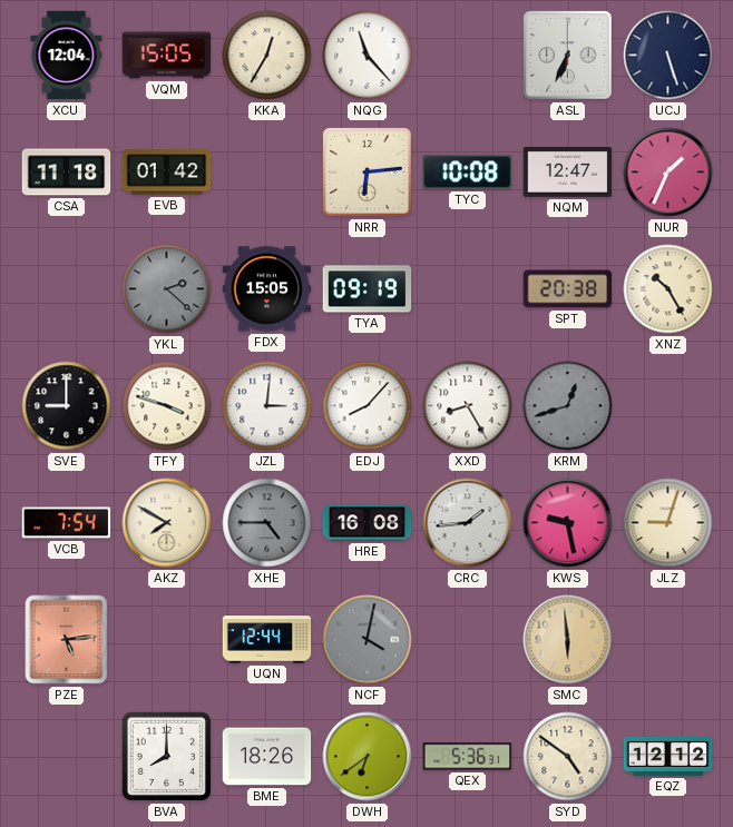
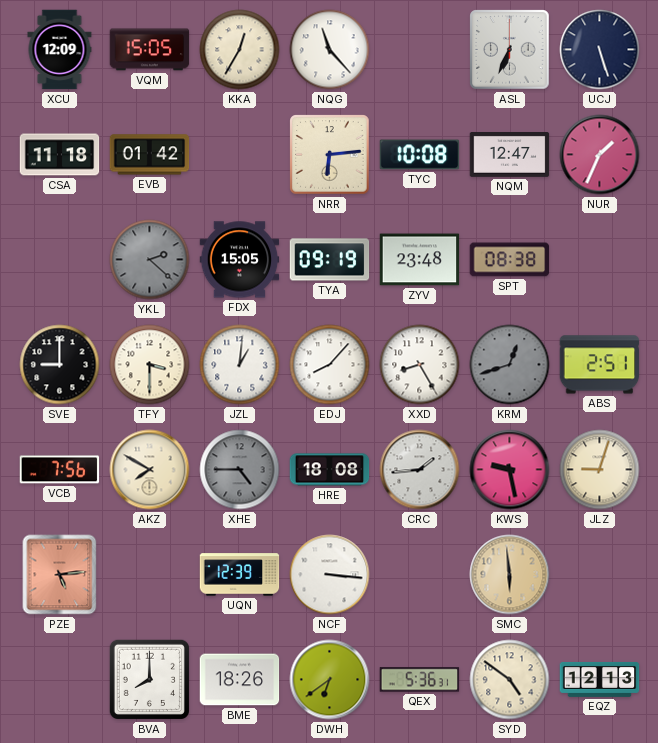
XCU: 12:04 -> 12:09 (60, 50)
ZYV: none -> 23:48 (420, 260)
SPT: 20:38 -> 08:38 (510, 260)
XNZ: 10:25 -> none (668, 289)
TFY: 3:48 -> 3:30 (150, 365)
JZL: 3:01 -> 1:01 (240, 365)
ABS: none -> 2:51 (600, 365)
VCB: 7:54 -> 7:56 (60, 470)
HRE: 16:08 -> 18:08 (330, 470)
UQN: 12:44 -> 12:39 (240, 575)
NCF: 4:02 -> 3:16 (330, 575)
NCF dial: grey -> white (330, 575)
EQZ: 12:12 -> 12:13 (600, 679)
